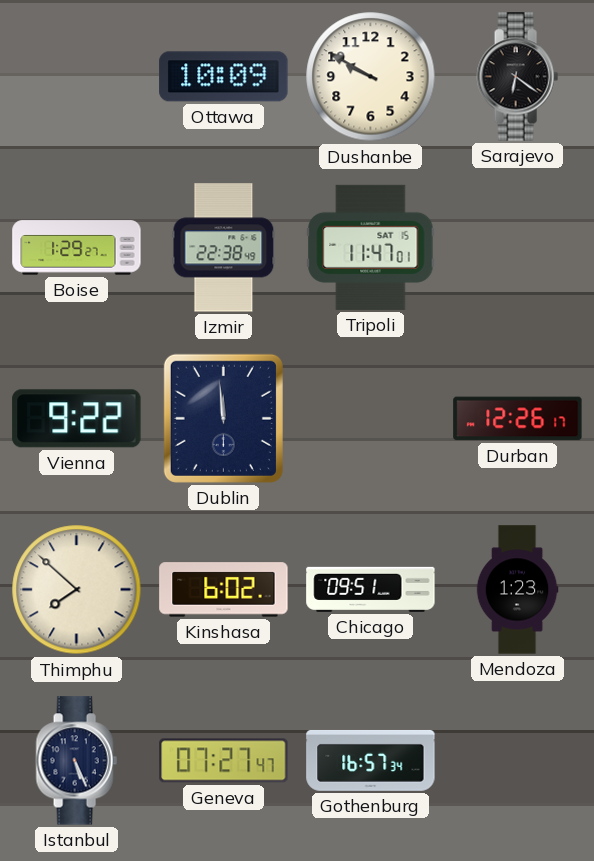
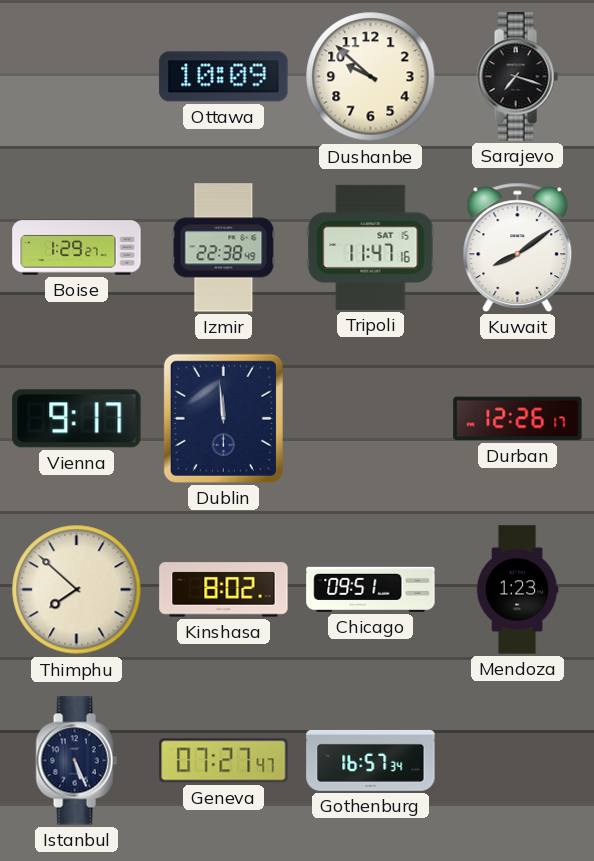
Dushanbe: 9:50 -> 9:52 (371, 77)
Sarajevo: 6:21 -> 7:18 (517, 77)
Tripoli: 11:47:01 -> 11:47:16 (371, 247)
Kuwait: none -> 8:09 (518, 247)
Vienna: 9:22 -> 9:17 (77, 419)
Kinshasa: 6:02 -> 8:02 (224, 590)
